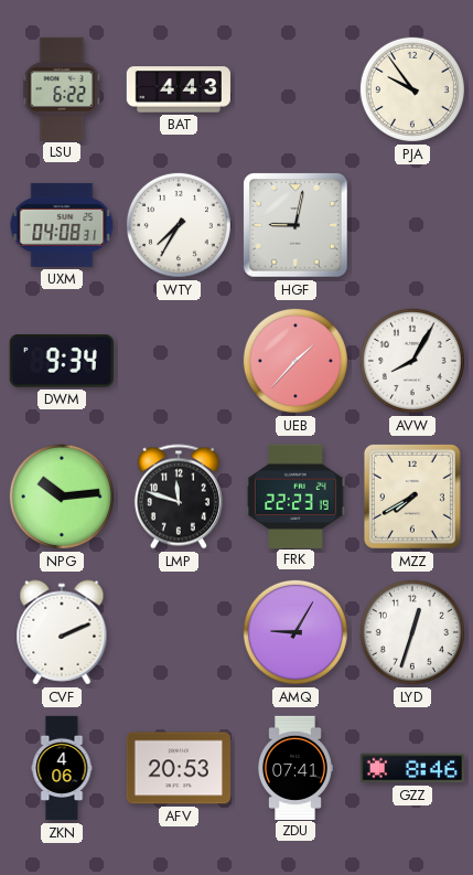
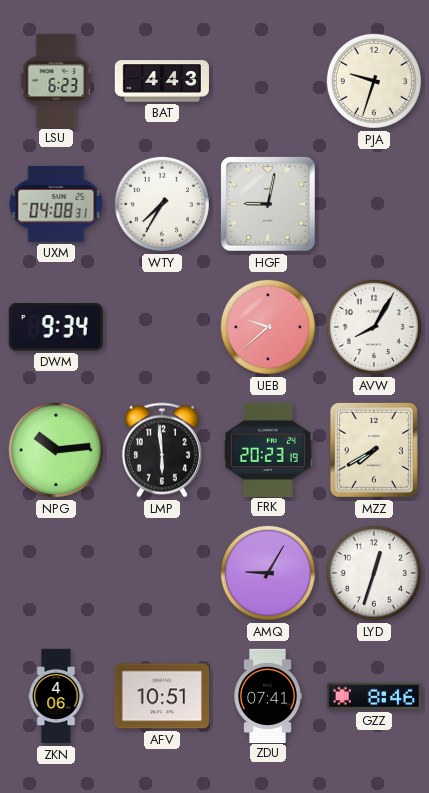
LSU: 6:22 -> 6:23 (56, 80)
PJA: 9:54 -> 9:33 (374, 81)
UEB: 1:37 -> 9:38 (268, 327)
LMP: 11:48 -> 5:59 (162, 450)
FRK: 22:23 -> 20:23 (268, 449)
CVF: 2:11 -> none (62, 632)
AFV: 20:53 -> 10:51 (162, 696)
